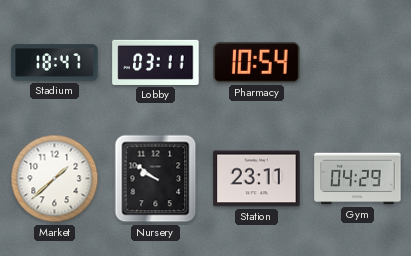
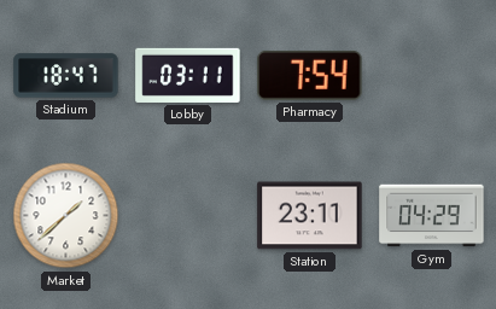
Pharmacy: 10:54 -> 7:54 (310, 75)
Nursery: 9:51 -> none (156, 179)
